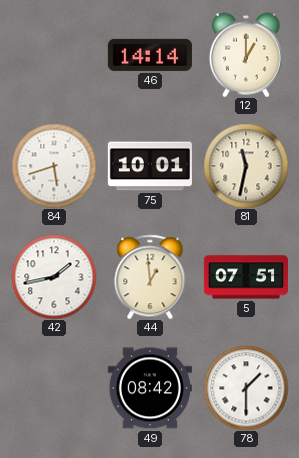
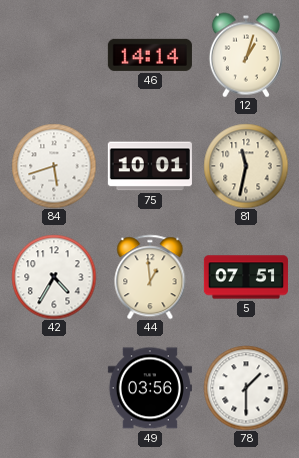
12: 1:00 -> 1:03 (246, 55)
42: 1:43 -> 4:35 (54, 277)
49: 08:42 -> 03:56 (150, 388)
